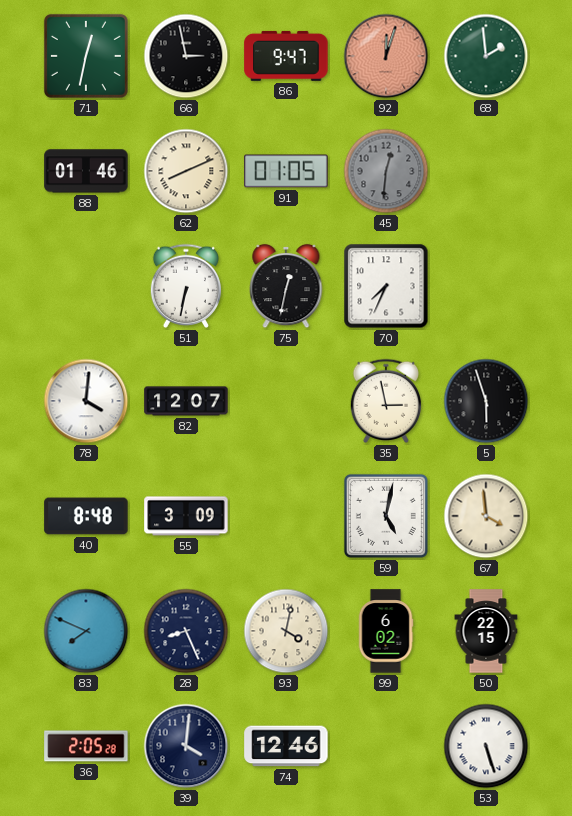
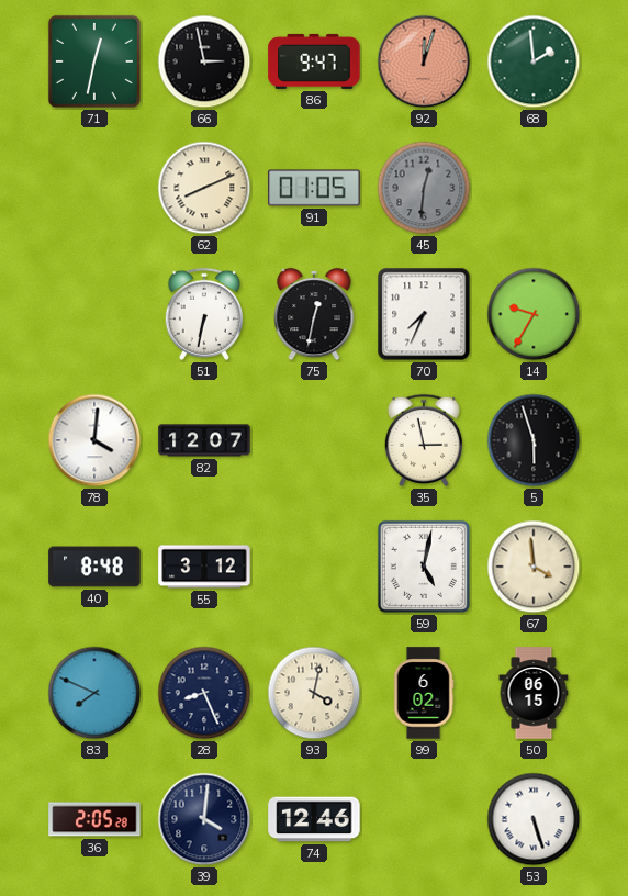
88: 01:46 -> none (86, 171)
14: none -> 9:35 (534, 314)
55: 3:09 -> 3:12 (204, 567)
50: 22:15 -> 06:15 (534, 693)
